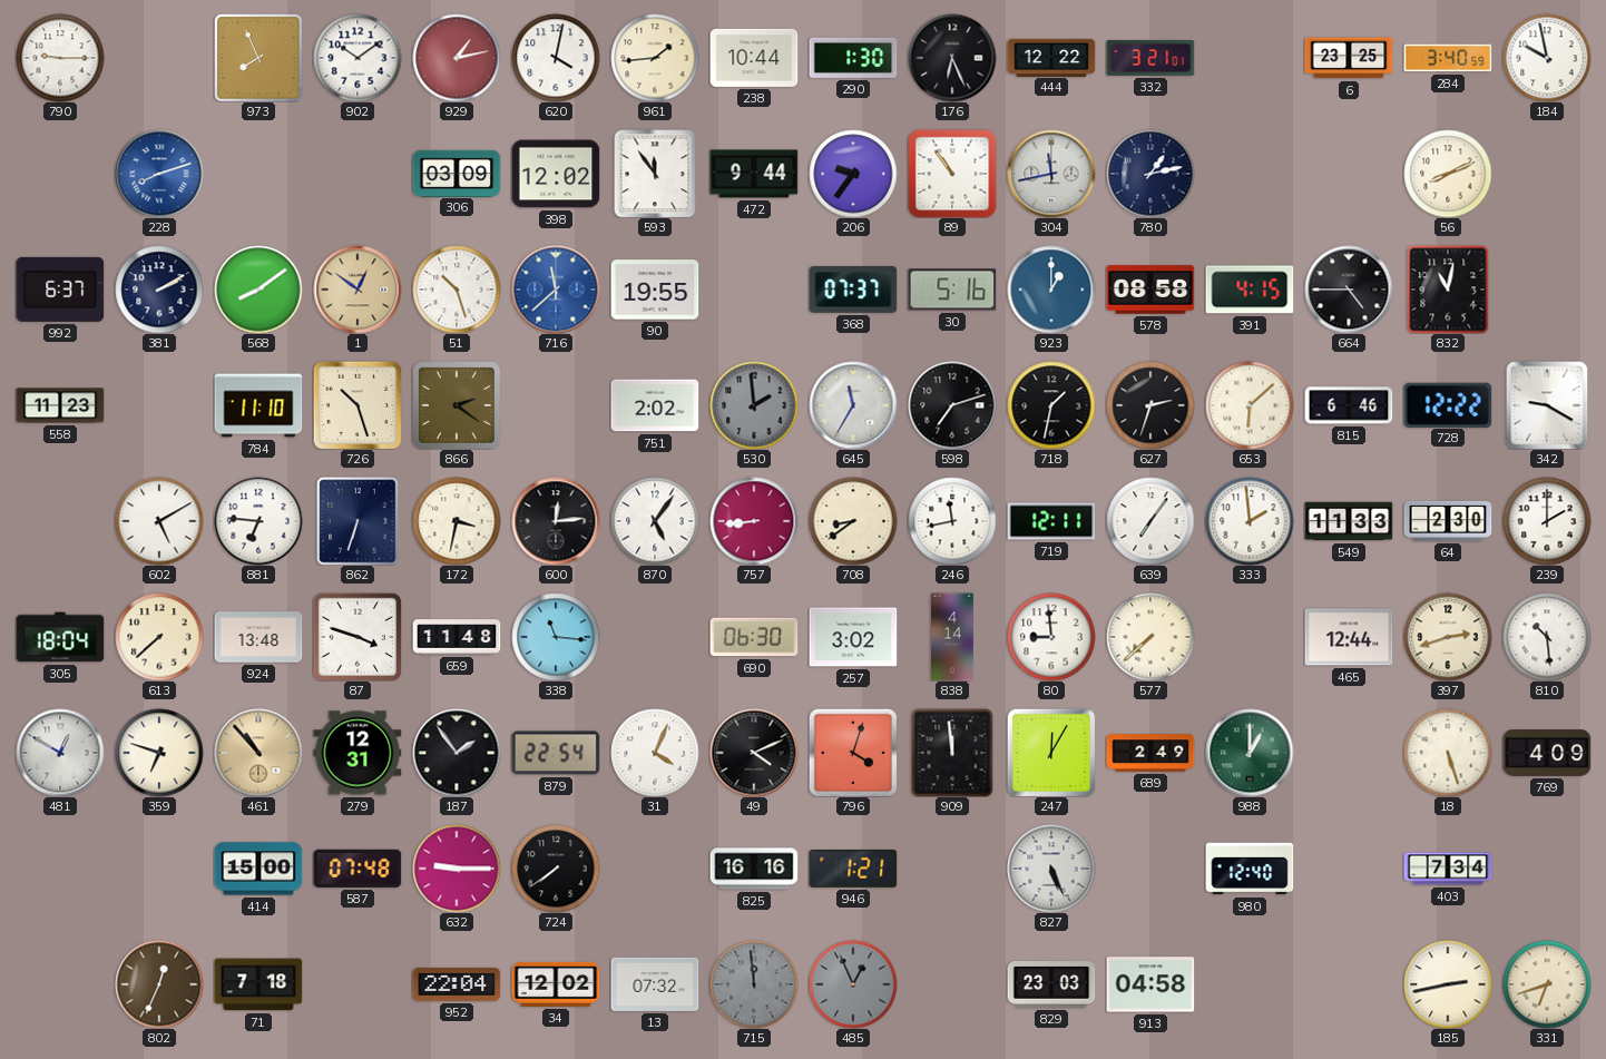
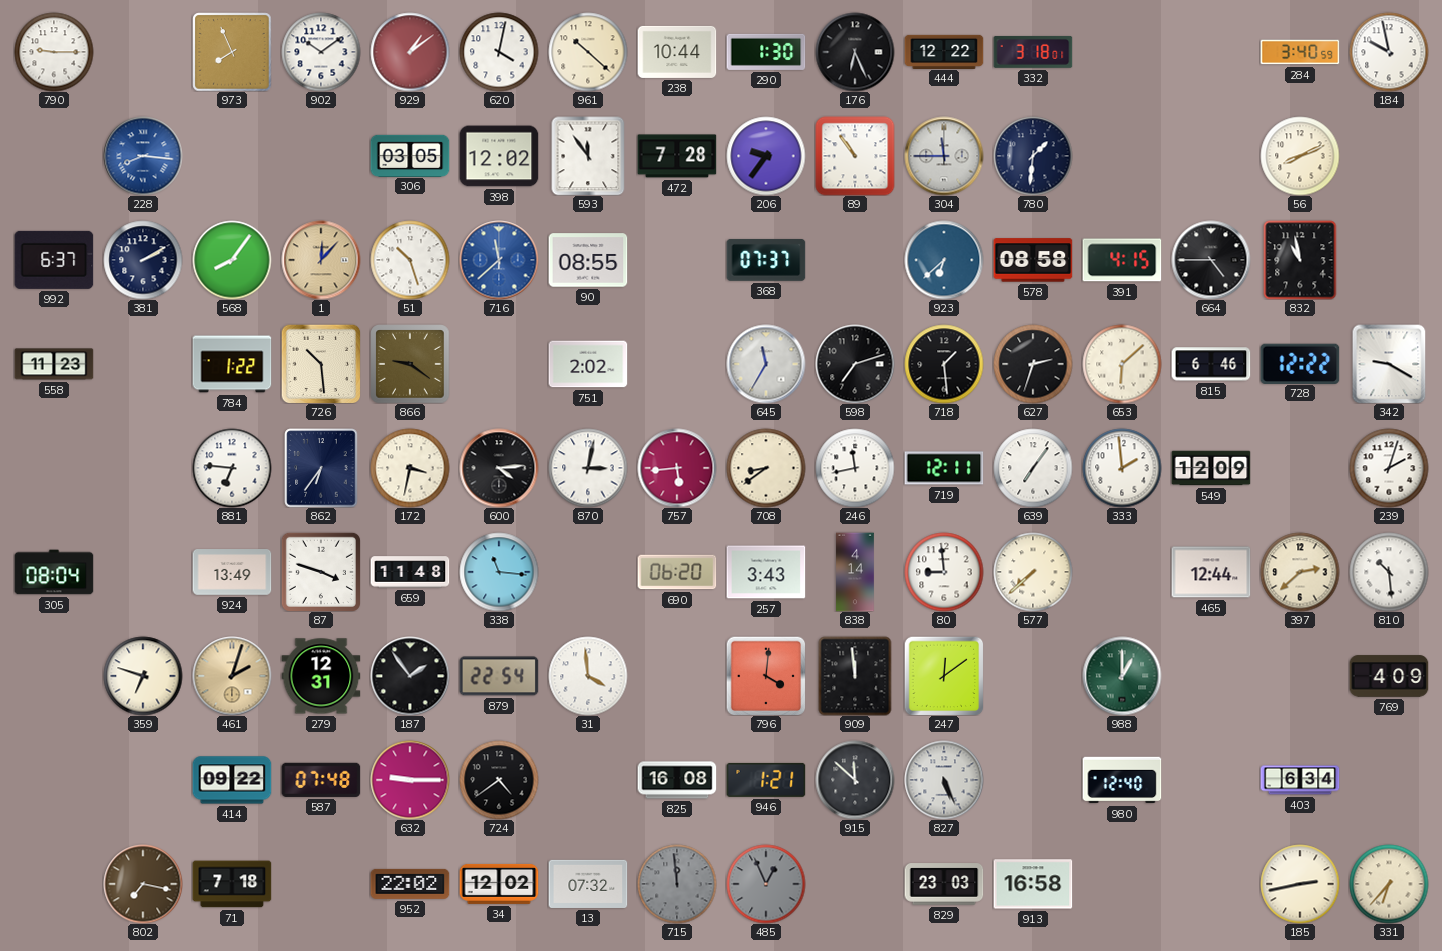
929: 1:13 -> 1:09 (410, 52)
961: 1:44 -> 10:22 (588, 52)
332: 3:21 -> 3:18 (1033, 52)
6: 23:25 -> none (1349, 58)
228: 8:12 -> 8:16 (143, 156)
306: 03:09 -> 03:05 (410, 155)
472: 9:44 -> 7:28 (677, 156)
304: 11:43 -> 11:45 (944, 156)
780: 1:13 -> 1:31 (1033, 156)
568: 8:09 -> 8:06 (232, 260)
1: 12:51 -> 12:07 (321, 260)
90: 19:55 -> 08:55 (588, 260)
30: 5:16 -> none (952, 290)
923: 1:00 -> 6:38 (944, 260)
832: 11:02 -> 10:58 (1300, 260)
784: 11:10 -> 1:22 (232, 364)
726: 10:27 -> 10:29 (321, 364)
866: 2:21 -> 9:21 (410, 364)
530: 1:59 -> none (754, 405)
718: 1:32 -> 1:29 (944, 364)
602: 5:10 -> none (159, 521)
862: 6:33 -> 6:36 (321, 468)
600: 12:14 -> 4:14 (499, 468)
870: 5:06 -> 3:02 (588, 468)
757: 8:44 -> 5:44 (677, 468)
549: 11:33 -> 12:09 (1211, 468)
64: 2:30 -> none (1448, 521)
239: 2:00 -> 2:03 (1389, 468)
305: 18:04 -> 08:04 (54, 572)
613: 7:38 -> none (159, 637)
924: 13:48 -> 13:49 (232, 572)
690: 06:30 -> 06:20 (677, 572)
257: 3:02 -> 3:43 (766, 572)
397: 2:42 -> 2:38 (1300, 572)
481: 12:50 -> none (60, 753)
461: 10:53 -> 2:03 (232, 676)
31: 4:04 -> 3:59 (588, 676)
49: 4:11 -> none (754, 753)
796: 4:03 -> 4:01 (766, 676)
247: 12:05 -> 12:09 (944, 676)
689: 2:49 -> none (1150, 753)
18: 5:27 -> none (1448, 753)
414: 15:00 -> 09:22 (232, 780)
724: 7:39 -> 4:39 (499, 780)
825: 16:16 -> 16:08 (677, 780)
915: none -> 11:52 (855, 780)
403: 7:34 -> 6:34 (1300, 780)
802: 12:34 -> 7:17 (143, 884)
952: 22:04 -> 22:02 (410, 884)
913: 04:58 -> 16:58 (1033, 884)
331: 6:42 -> 6:37 (1389, 884)
